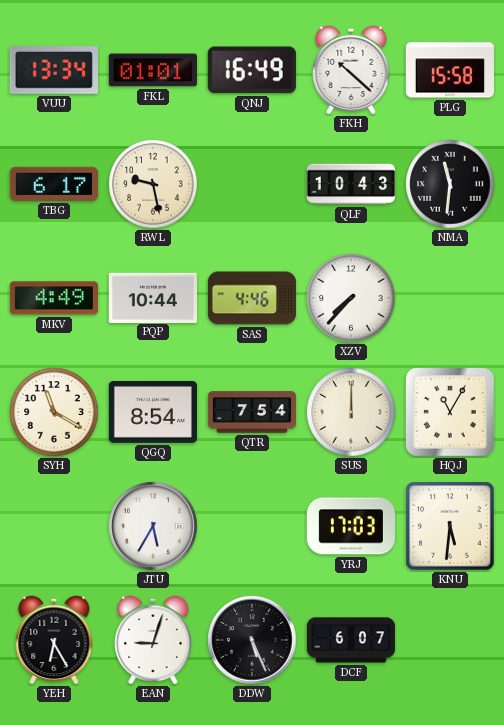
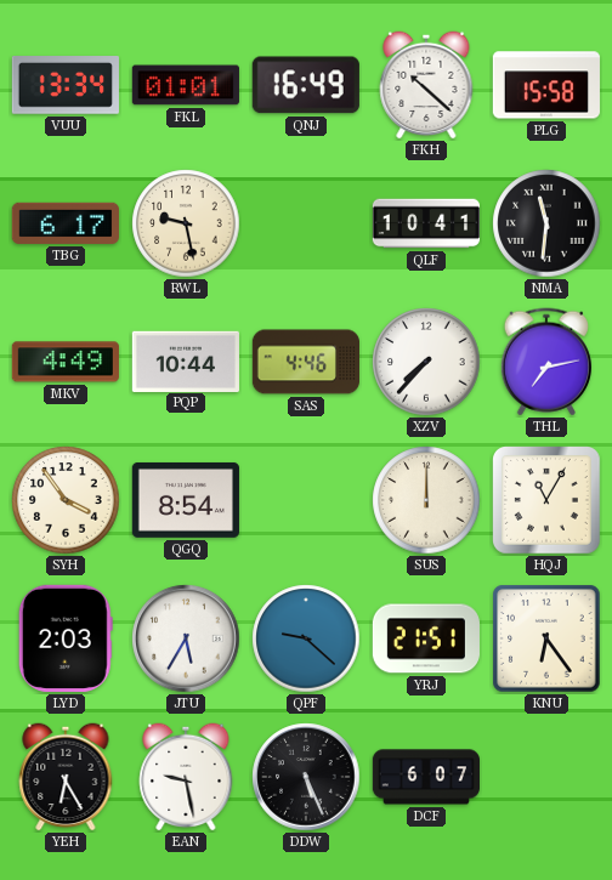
QLF: 10:43 -> 10:41 (425, 223)
THL: none -> 7:13 (546, 362)
SYH: 11:20 -> 3:54 (66, 500)
QTR: 7:54 -> none (251, 412)
LYD: none -> 2:03 (66, 638)
QPF: none -> 9:22 (306, 638)
YRJ: 17:03 -> 21:51 (426, 638)
KNU: 5:31 -> 6:24 (546, 638)
EAN: 9:03 -> 9:28 (186, 777)
